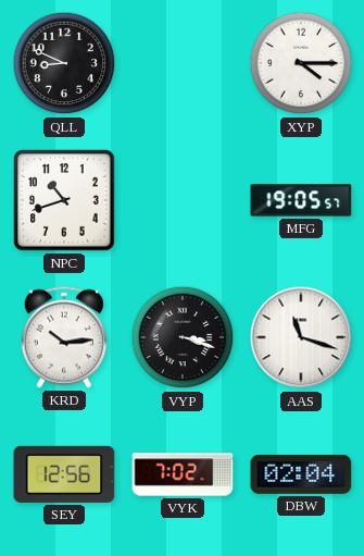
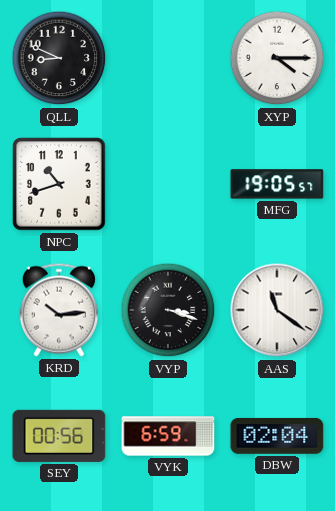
AAS: 11:18 -> 11:21 (277, 310)
SEY: 12:56 -> 00:56 (59, 436)
VYK: 7:02 -> 6:59 (168, 436)
